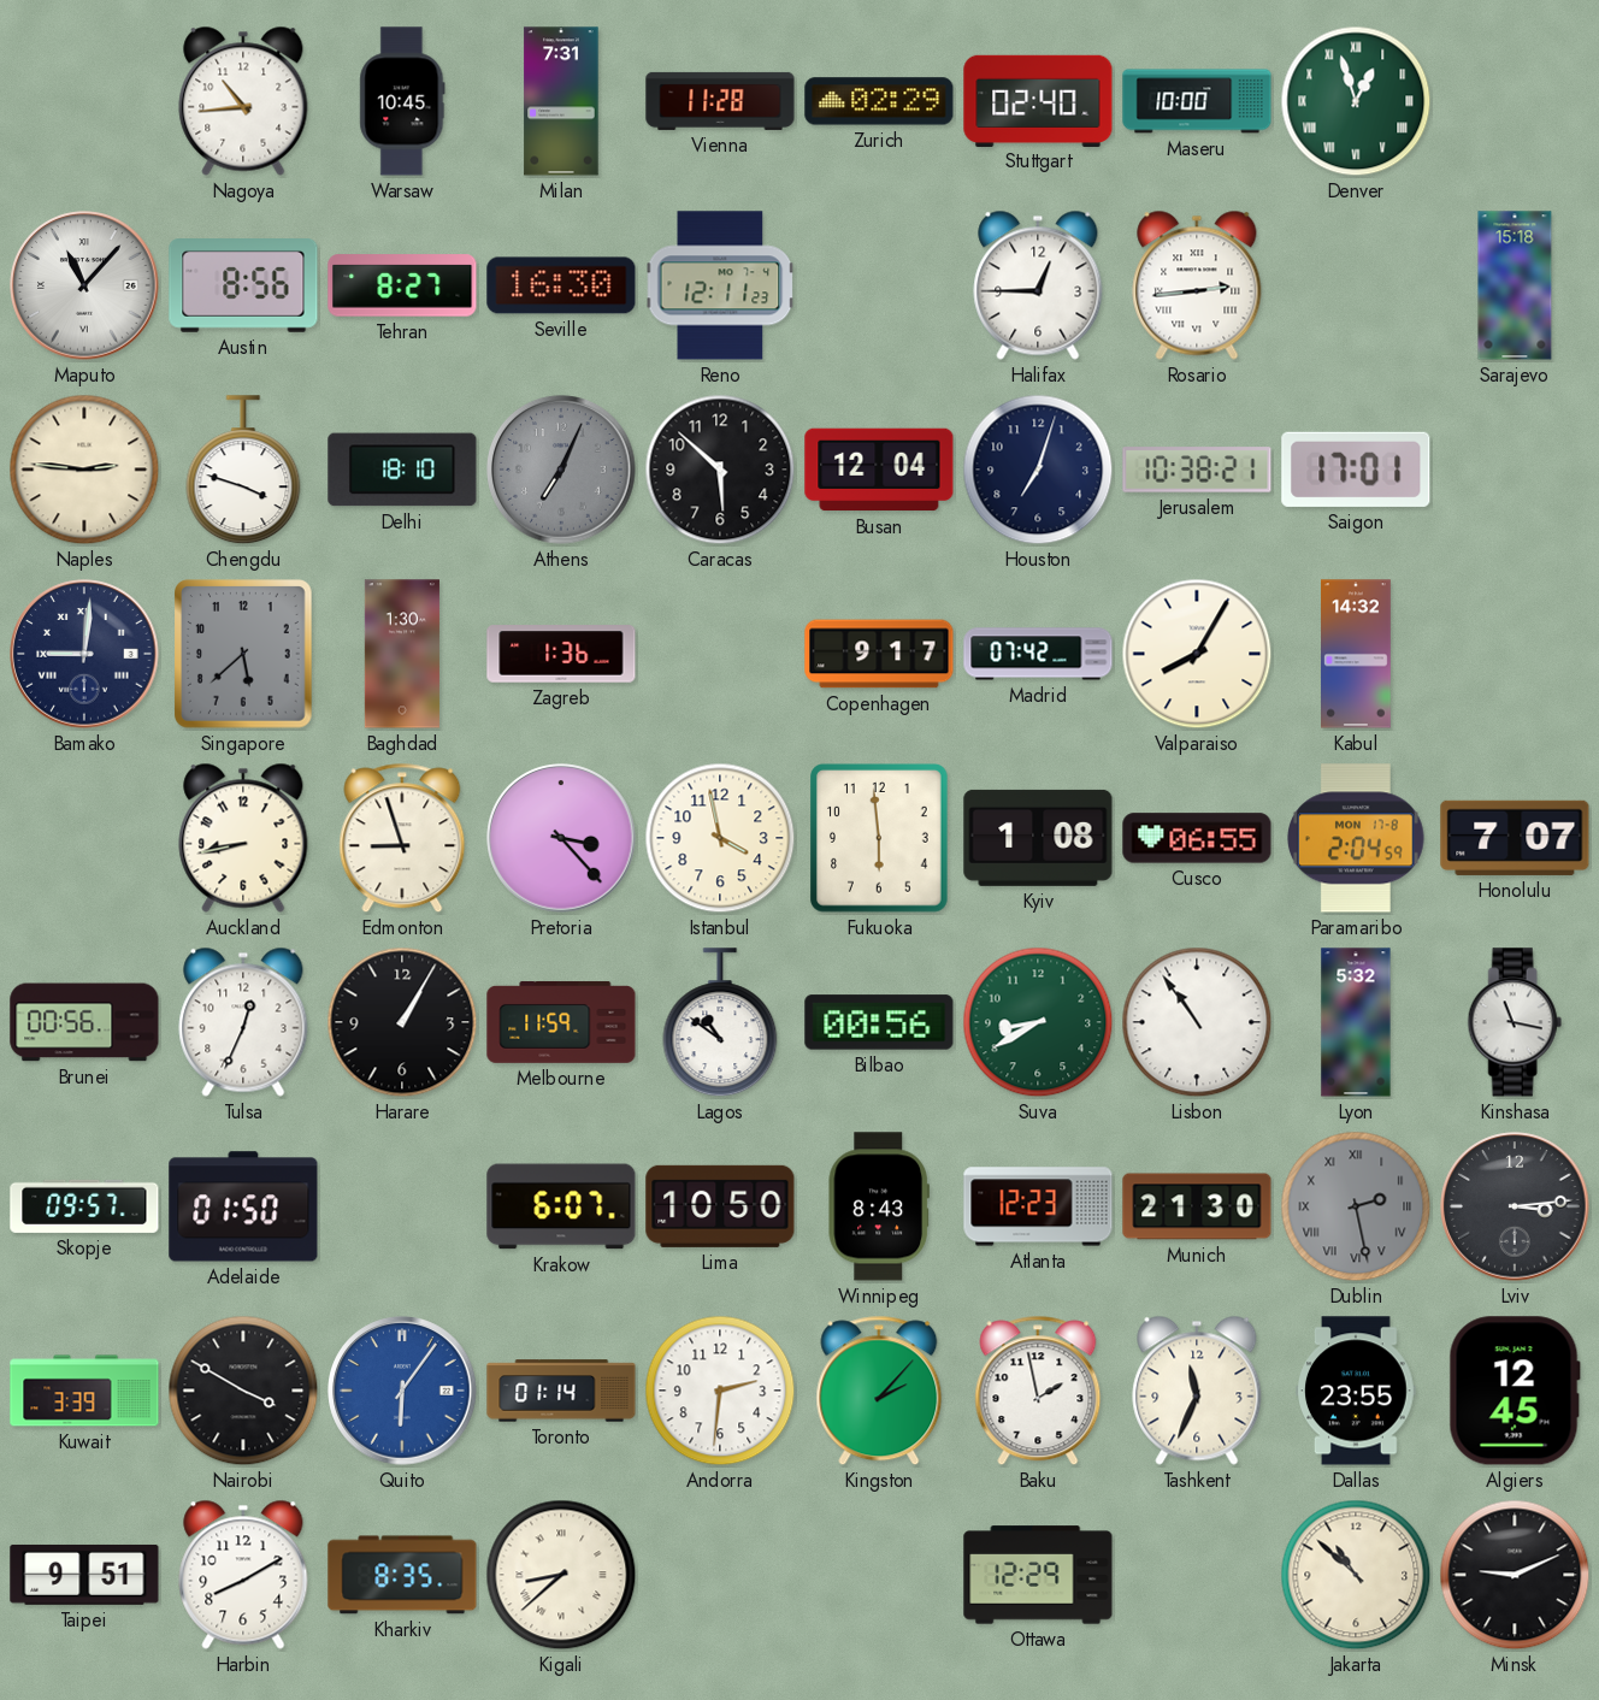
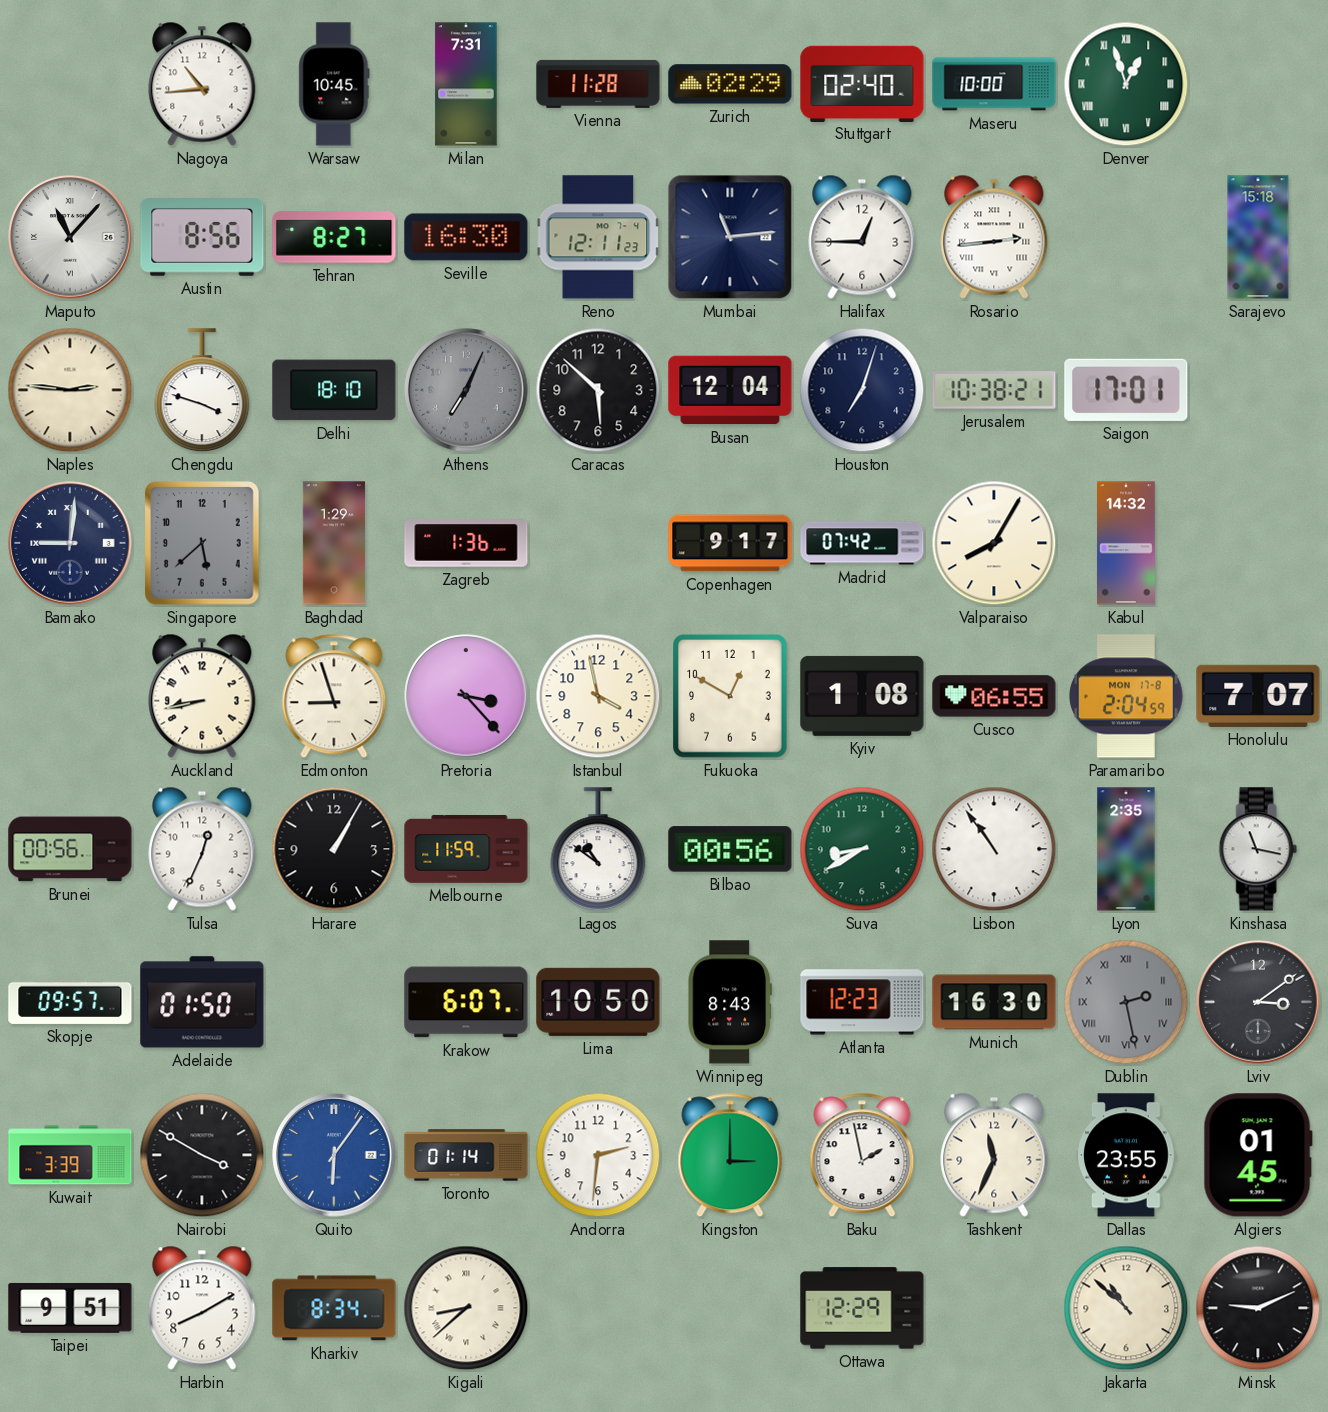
Mumbai: none -> 11:14 (730, 237)
Baghdad: 1:30 -> 1:29 (334, 543)
Fukuoka: 5:59 -> 12:50 (731, 696)
Lyon: 5:32 -> 2:35 (1126, 849)
Munich: 21:30 -> 16:30 (994, 1002)
Lviv: 3:14 -> 3:09 (1258, 1002)
Kingston: 2:07 -> 3:00 (730, 1155)
Algiers: 12:45 -> 01:45 (1258, 1155)
Kharkiv: 8:35 -> 8:34 (334, 1308)
